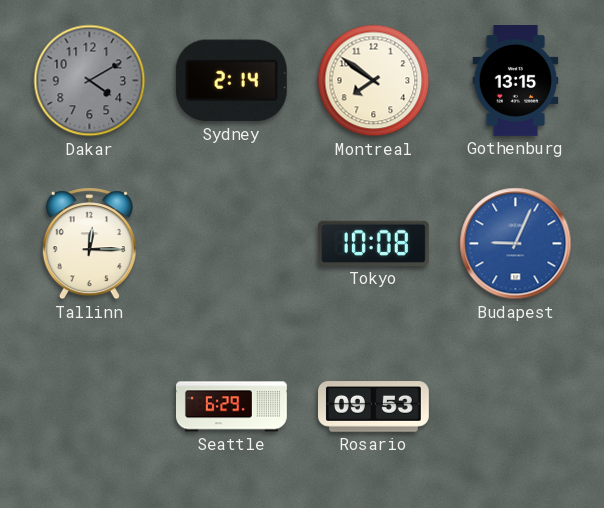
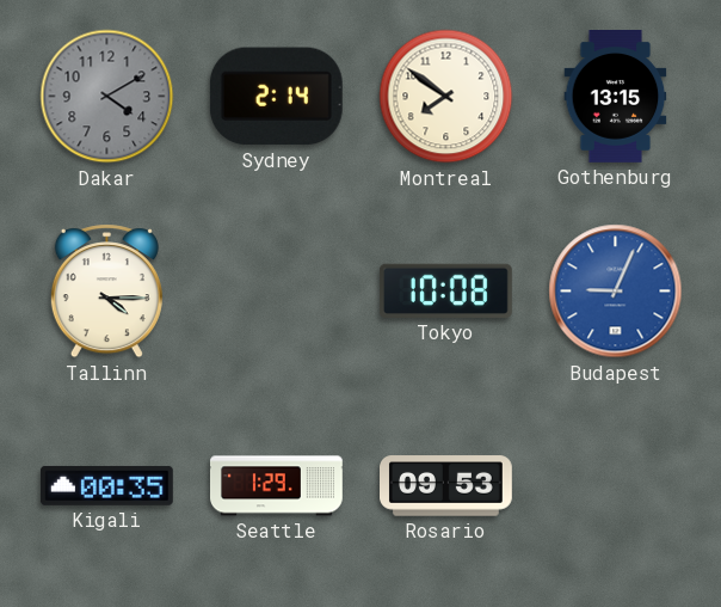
Tallinn: 12:15 -> 4:15 (106, 292)
Kigali: none -> 00:35 (106, 485)
Seattle: 6:29 -> 1:29 (277, 486)
